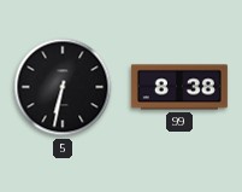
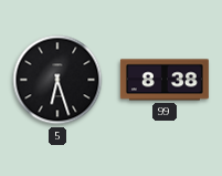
5: 6:32 -> 6:27 (57, 80)
